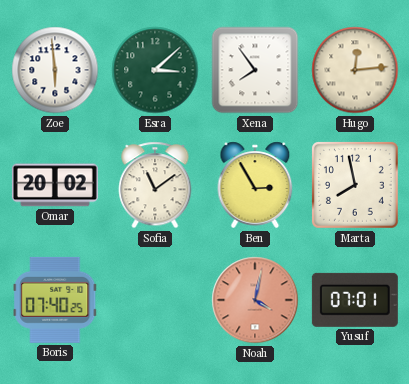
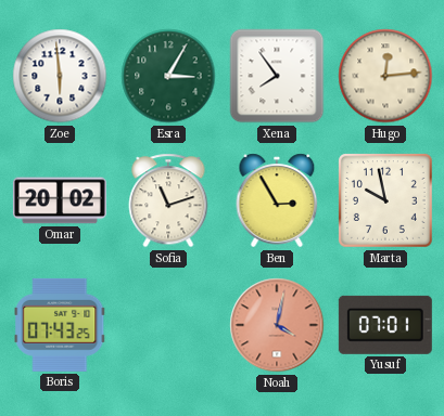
Esra: 3:08 -> 3:05 (168, 76)
Sofia: 11:09 -> 11:12 (168, 200)
Marta: 7:58 -> 9:58 (385, 200)
Boris: 07:40 -> 07:43 (60, 325)
